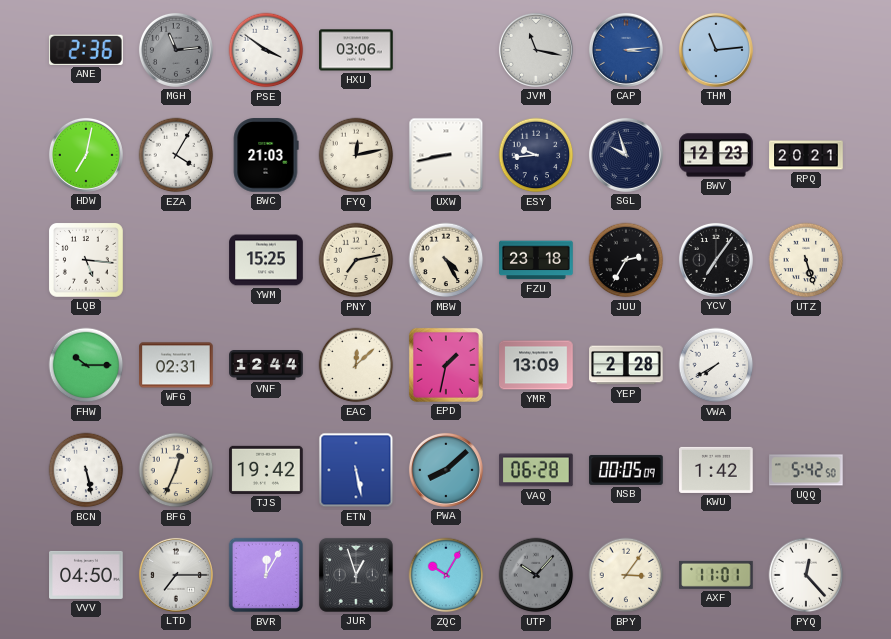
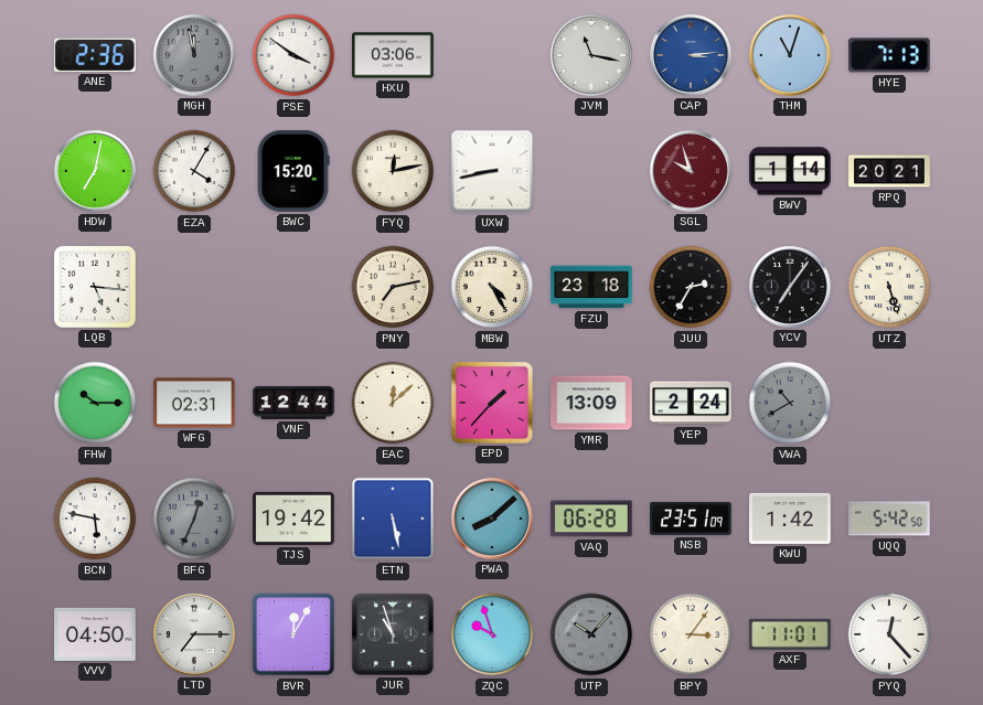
MGH: 11:14 -> 11:58 (194, 55)
THM: 11:14 -> 11:03 (790, 55)
HYE: none -> 7:13 (890, 55)
BWC: 21:03 -> 15:20 (293, 171)
ESY: 9:44 -> none (536, 155)
SGL dial: navy -> burgundy (691, 171)
BWV: 12:23 -> 1:14 (790, 171)
YWM: 15:25 -> none (266, 260)
EPD: 1:32 -> 1:37 (492, 403)
YEP: 2:28 -> 2:24 (691, 403)
VWA: 7:40 -> 10:40 (790, 403)
VWA dial: white -> grey (790, 403)
BCN: 5:28 -> 5:47 (95, 519)
BFG dial: cream -> grey (194, 519)
NSB: 00:05 -> 23:51 (691, 519)
JUR: 12:57 -> 10:57 (393, 634)
ZQC: 10:05 -> 9:57 (492, 634)
